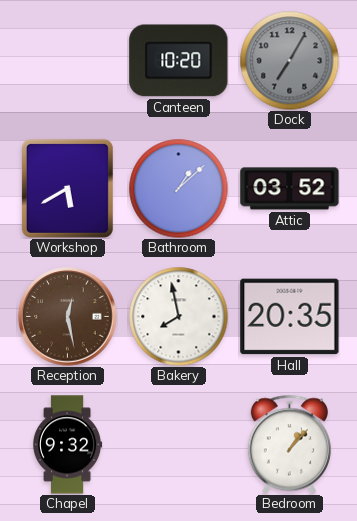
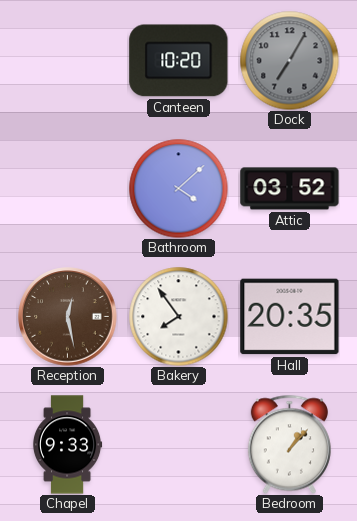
Workshop: 5:40 -> none (67, 188)
Bathroom: 1:08 -> 4:08 (179, 189)
Bakery: 7:58 -> 7:54 (179, 317)
Chapel: 9:32 -> 9:33 (67, 445)
